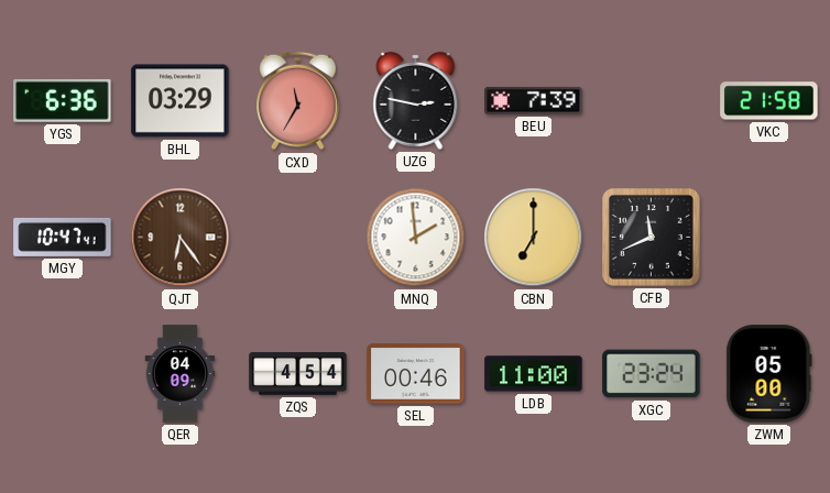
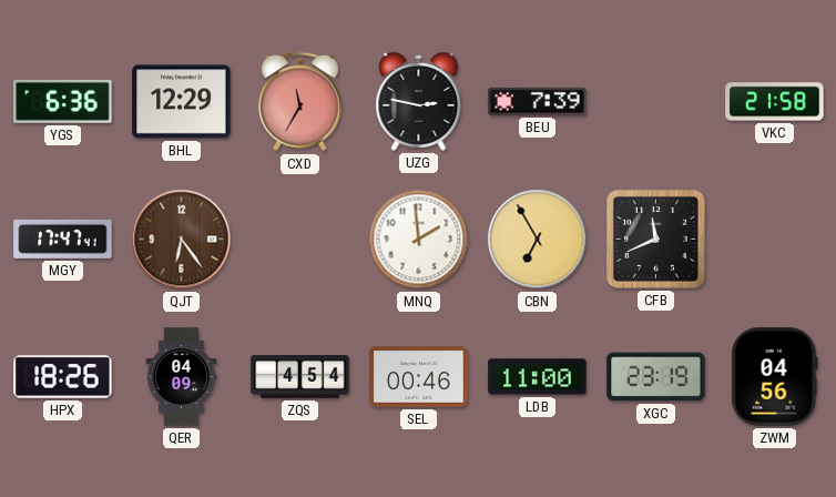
BHL: 03:29 -> 12:29 (182, 102)
MGY: 10:47 -> 17:47 (63, 239)
CBN: 7:00 -> 6:55 (538, 240)
HPX: none -> 18:26 (63, 377)
XGC: 23:24 -> 23:19 (656, 377)
ZWM: 05:00 -> 04:56 (775, 377)
